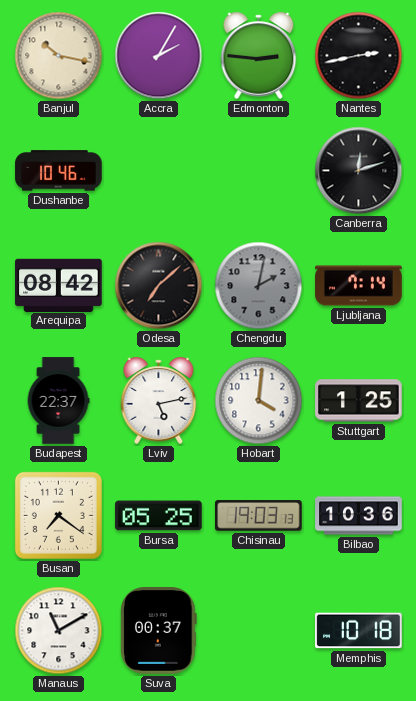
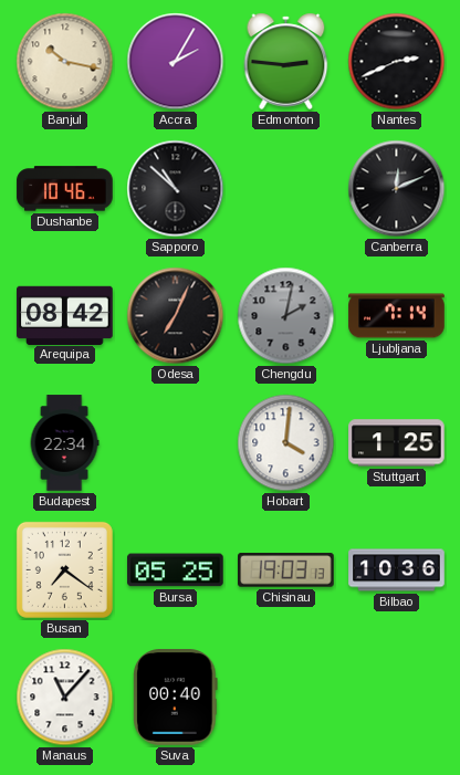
Nantes: 2:43 -> 2:41 (397, 62)
Sapporo: none -> 10:52 (176, 189)
Canberra: 12:12 -> 12:11 (397, 189)
Odesa: 7:08 -> 7:04 (176, 316)
Budapest: 22:37 -> 22:34 (64, 443)
Lviv: 5:13 -> none (159, 400)
Manaus: 11:10 -> 11:07 (65, 698)
Suva: 00:37 -> 00:40 (176, 698)
Memphis: 10:18 -> none (359, 631)
